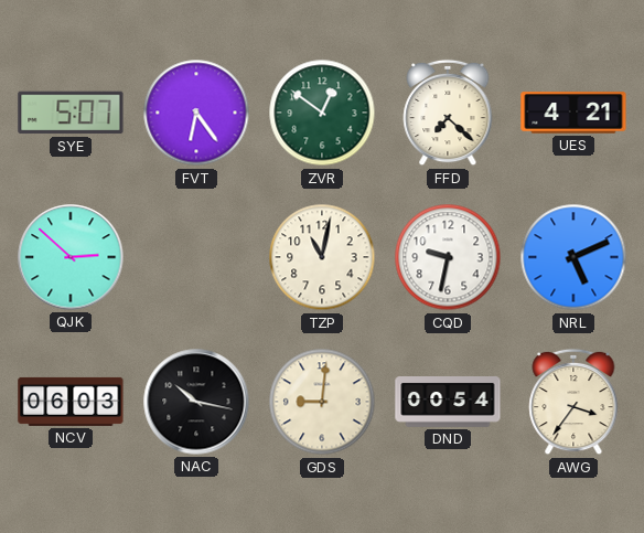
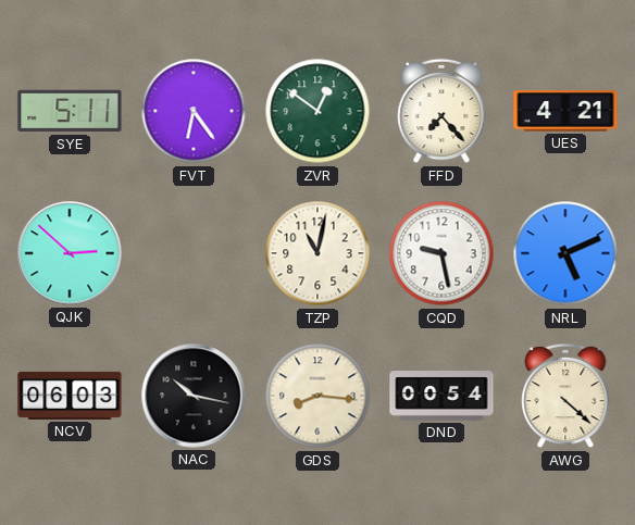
SYE: 5:07 -> 5:11 (70, 111)
FFD: 7:22 -> 7:23 (441, 111)
CQD: 9:32 -> 9:28 (441, 253)
GDS: 9:01 -> 8:16 (317, 396)
AWG: 3:36 -> 4:22 (565, 396)
